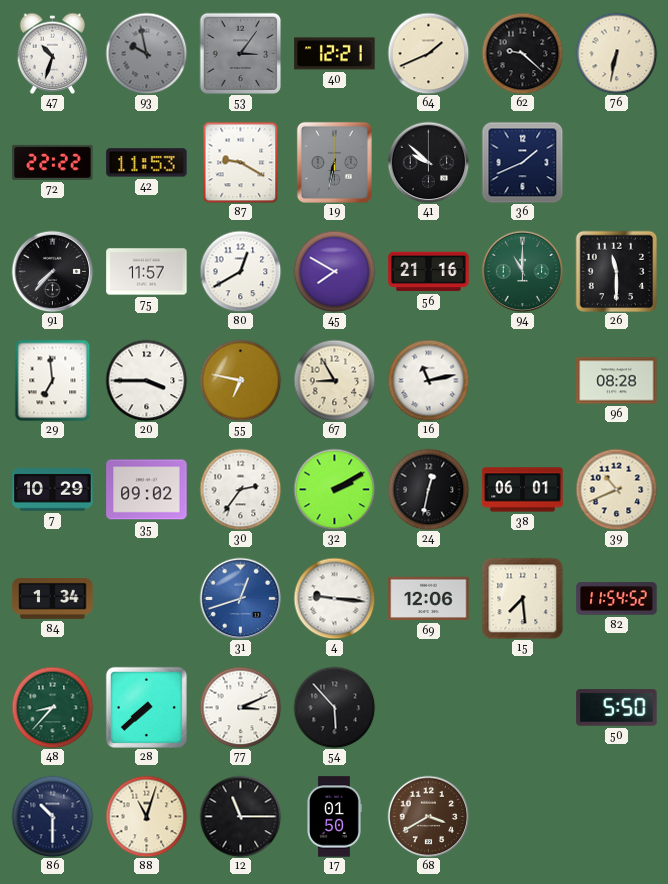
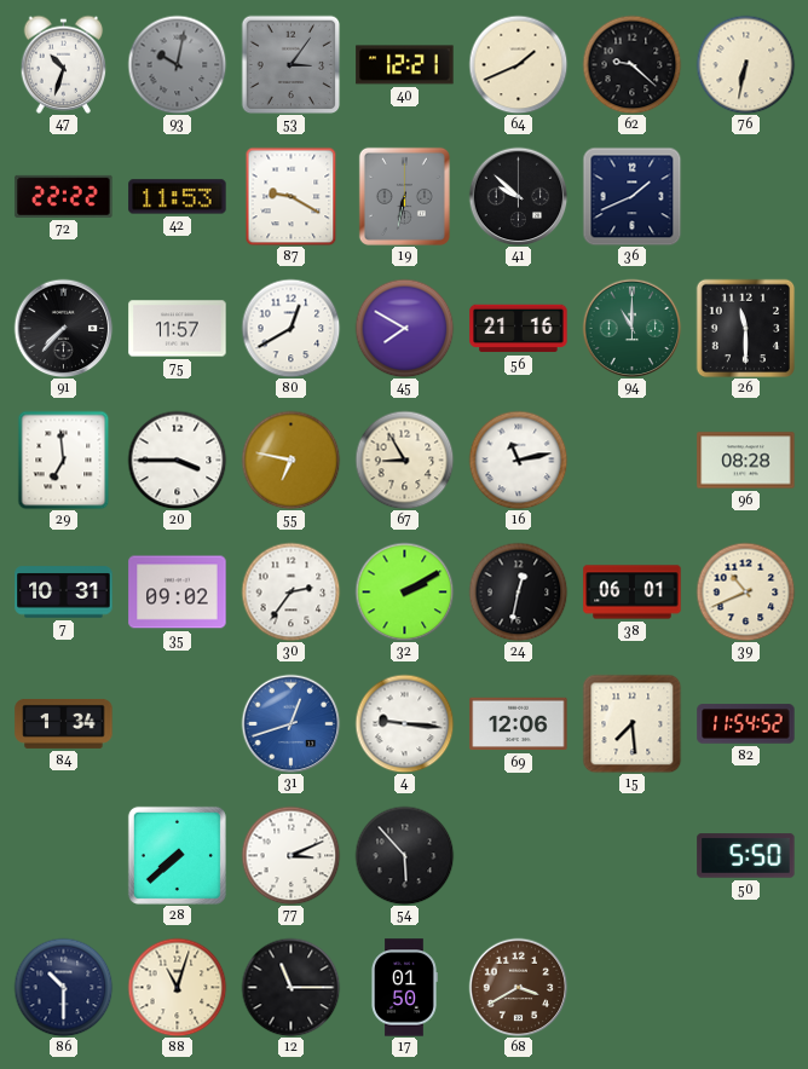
93: 9:58 -> 10:02 (177, 64)
7: 10:29 -> 10:31 (64, 593)
48: 8:37 -> none (52, 707)
